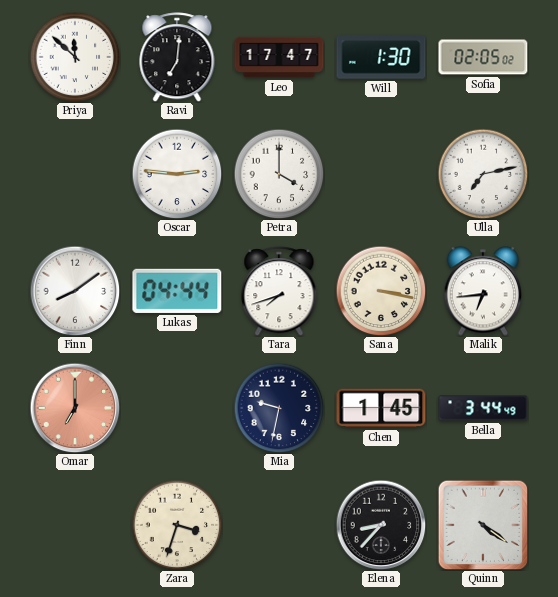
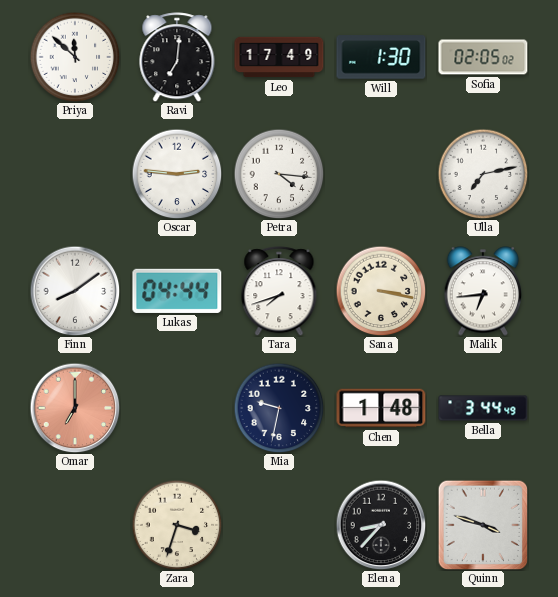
Leo: 17:47 -> 17:49 (279, 57)
Petra: 4:00 -> 4:16 (279, 174)
Chen: 1:45 -> 1:48 (381, 408)
Quinn: 4:21 -> 3:48 (483, 525)
